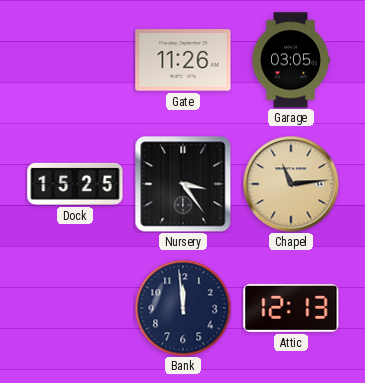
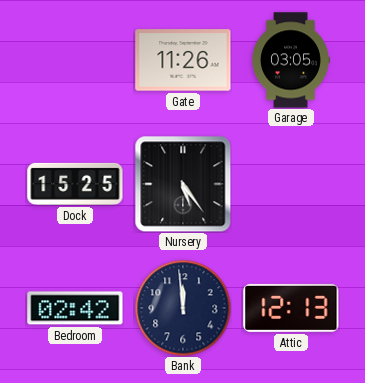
Nursery: 3:24 -> 5:24 (183, 184)
Chapel: 11:14 -> none (291, 184)
Bedroom: none -> 02:42 (75, 308)
